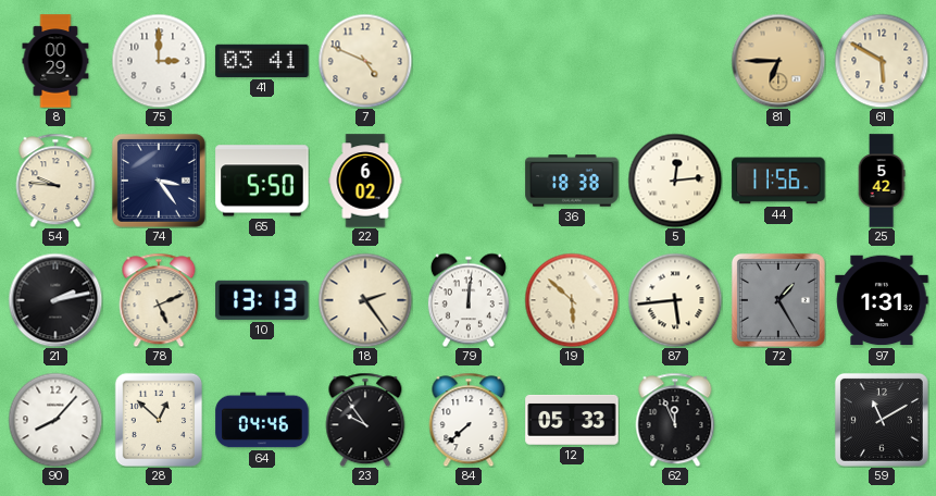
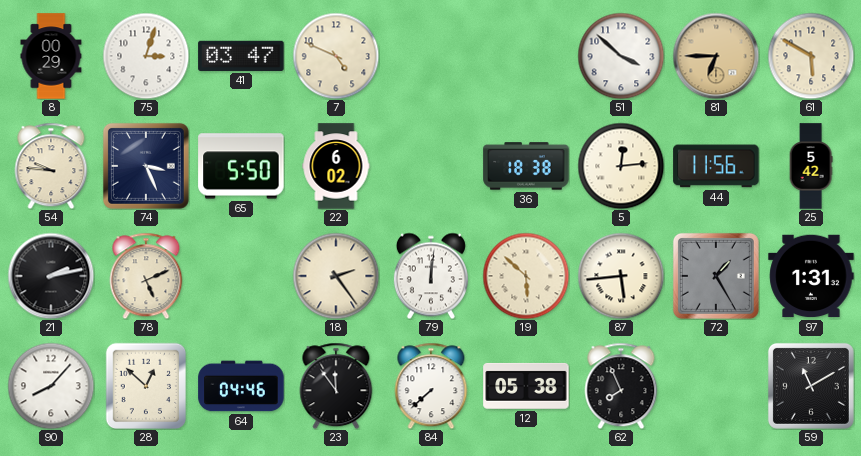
75: 3:00 -> 3:03 (146, 56)
41: 03:41 -> 03:47 (241, 56)
51: none -> 3:52 (621, 56)
74: 3:24 -> 3:26 (146, 166)
10: 13:13 -> none (262, 300)
23: 9:54 -> 11:54 (336, 386)
12: 05:33 -> 05:38 (526, 386)
62: 11:56 -> 7:56 (621, 386)
